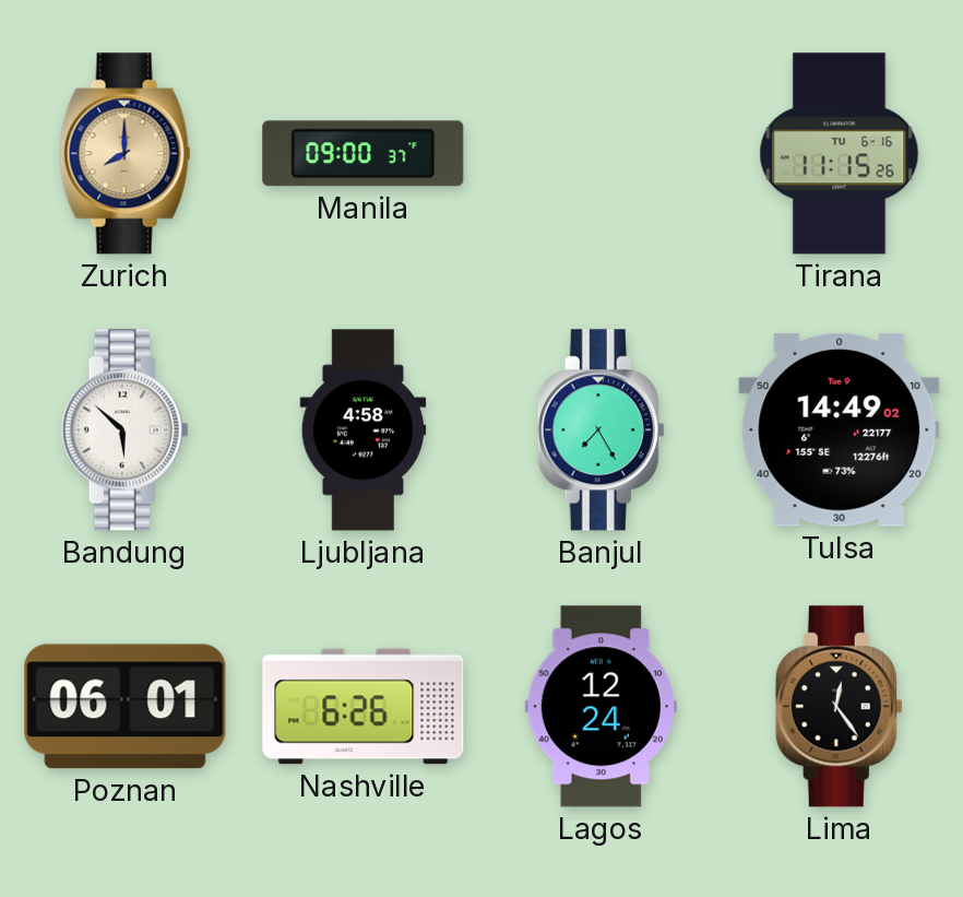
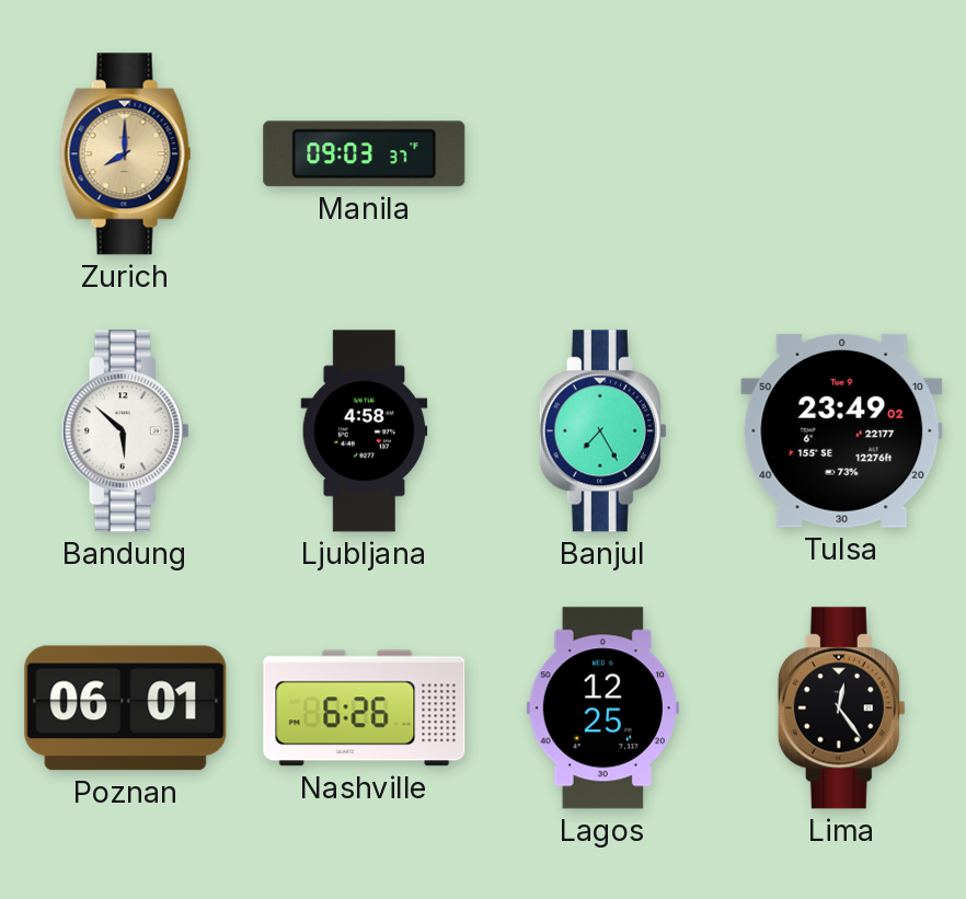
Manila: 09:00 -> 09:03 (365, 154)
Tirana: 11:15 -> none (840, 154)
Tulsa: 14:49 -> 23:49 (842, 430)
Lagos: 12:24 -> 12:25 (602, 708)
